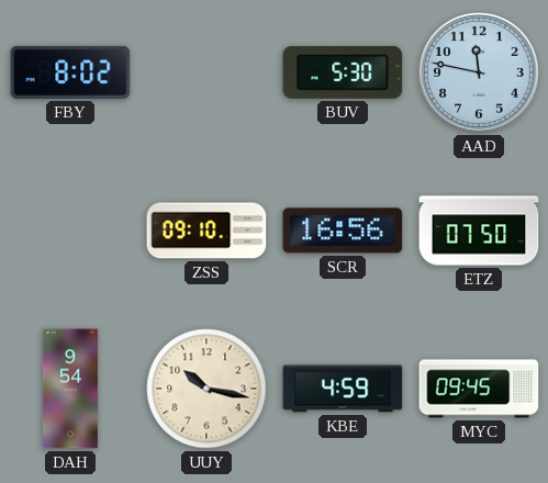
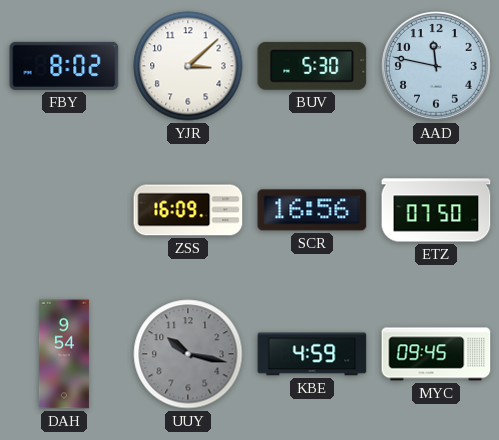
YJR: none -> 3:08 (188, 66)
ZSS: 09:10 -> 16:09 (188, 210)
UUY dial: cream -> grey (188, 354)
